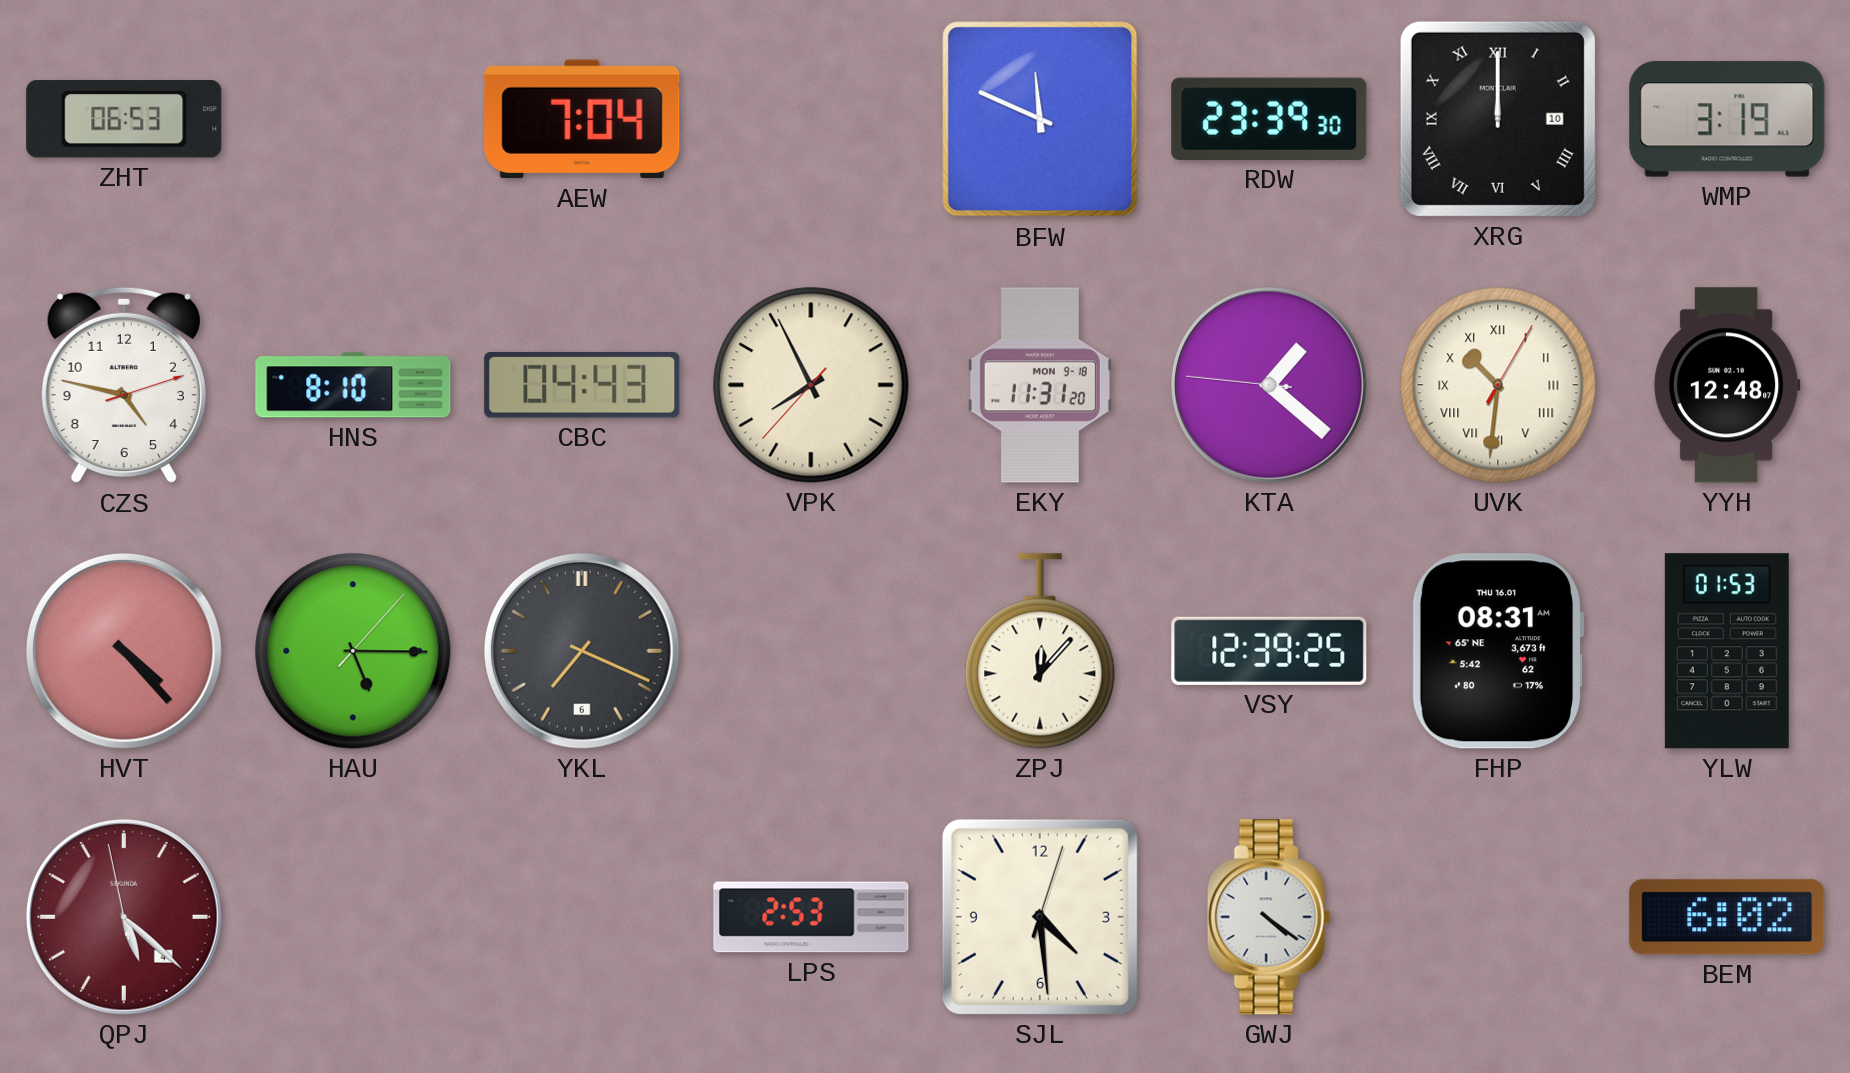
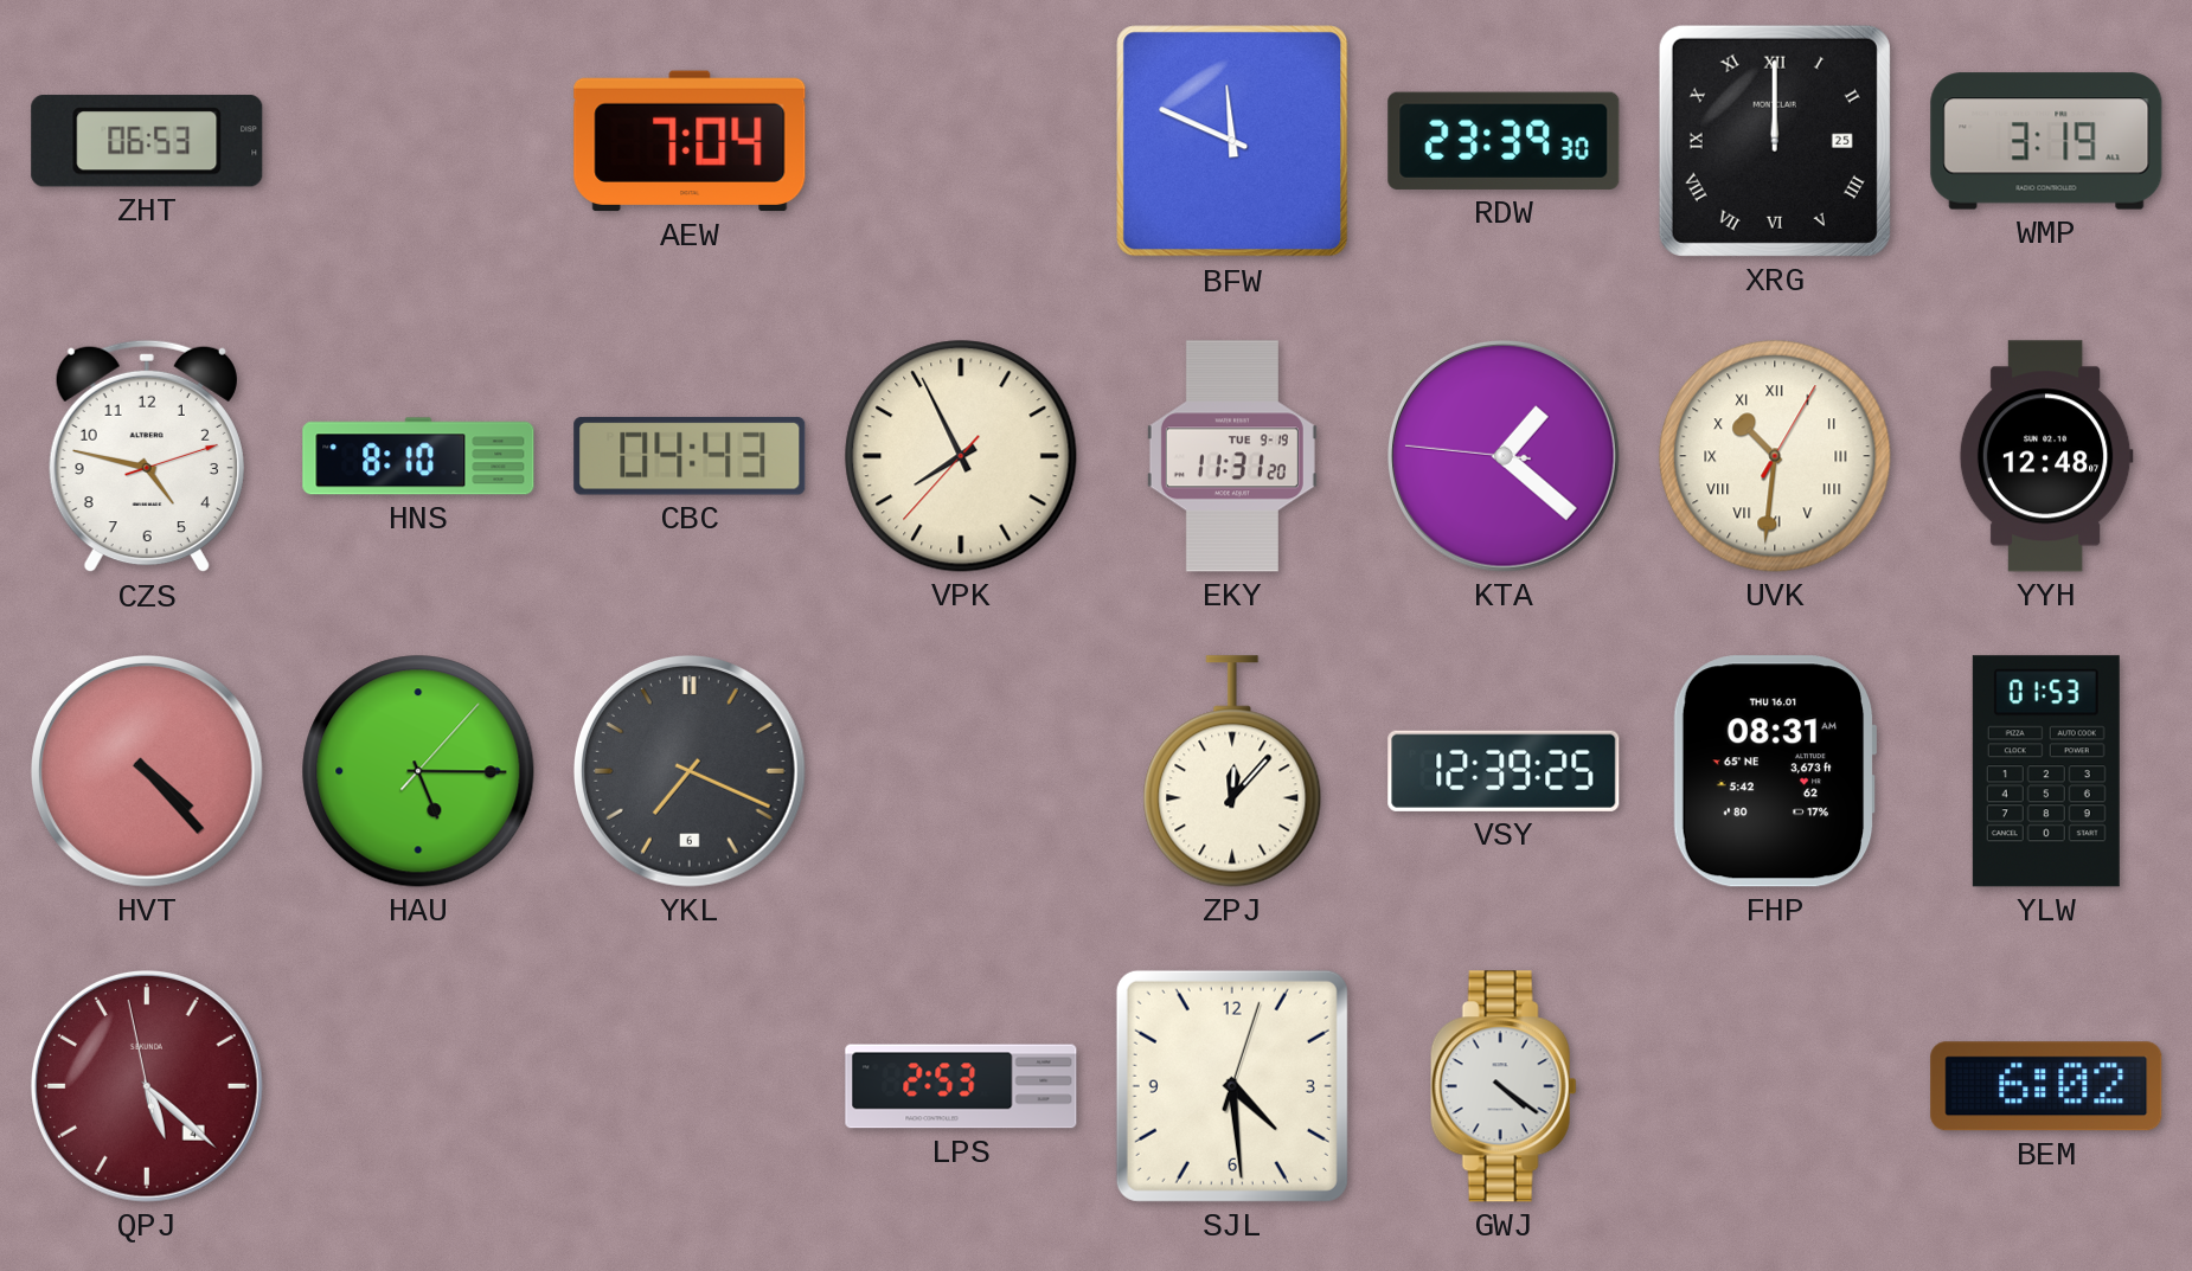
XRG date: 10 -> 25 (1775, 141)
EKY date: MON 9-18 -> TUE 9-19 (1232, 456)
